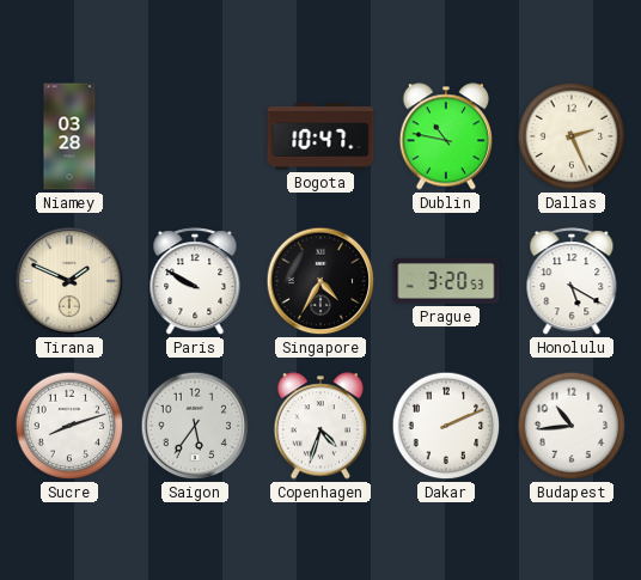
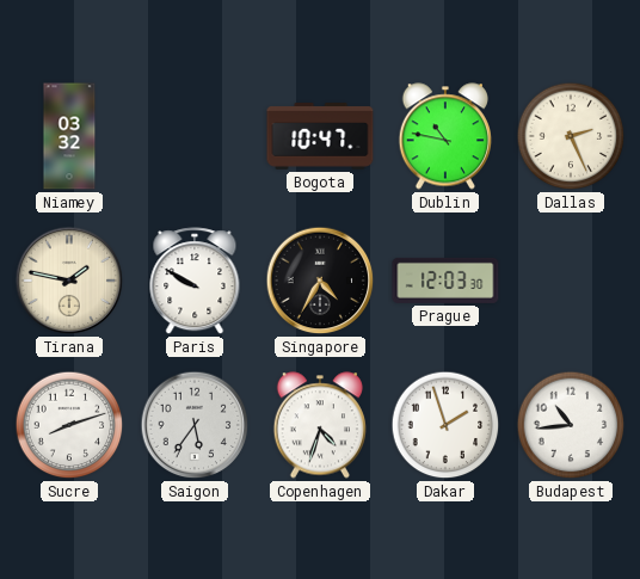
Niamey: 03:28 -> 03:32 (69, 136)
Tirana: 1:49 -> 1:47 (69, 281)
Prague: 3:20 -> 12:03 (445, 281)
Honolulu: 5:20 -> none (572, 282)
Dakar: 2:11 -> 1:57 (445, 425)
